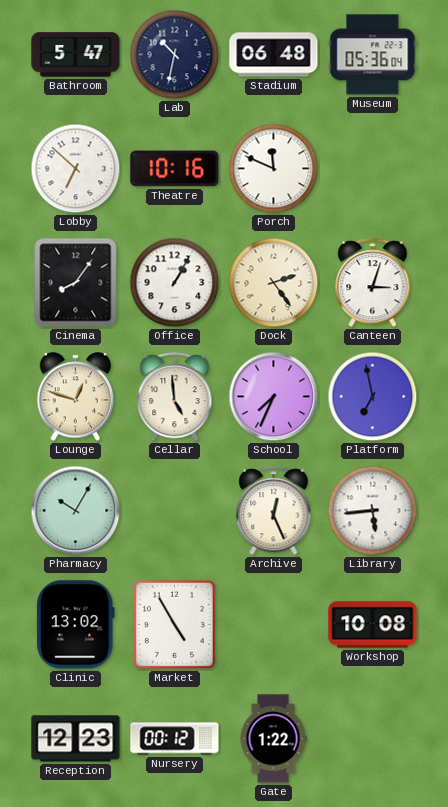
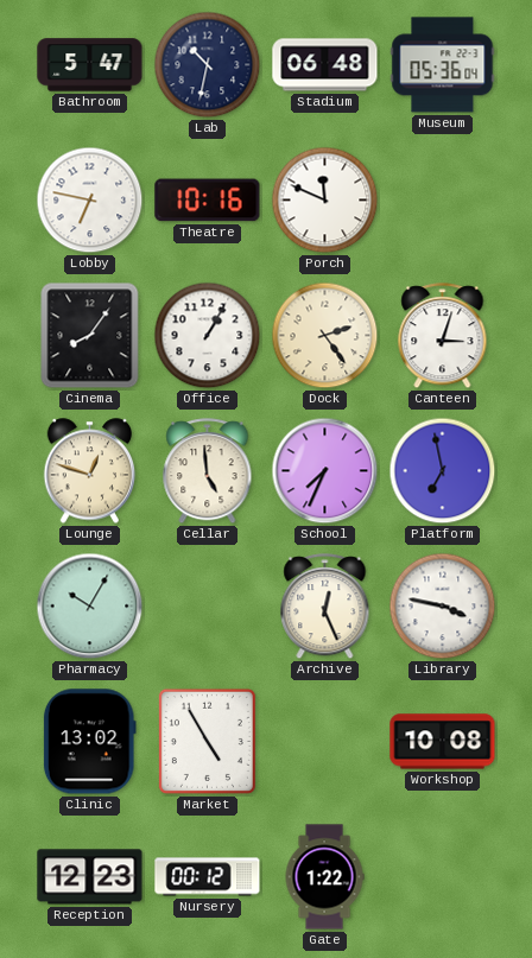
Lobby: 6:52 -> 6:47 (90, 201)
Library: 5:44 -> 3:47 (443, 607)
